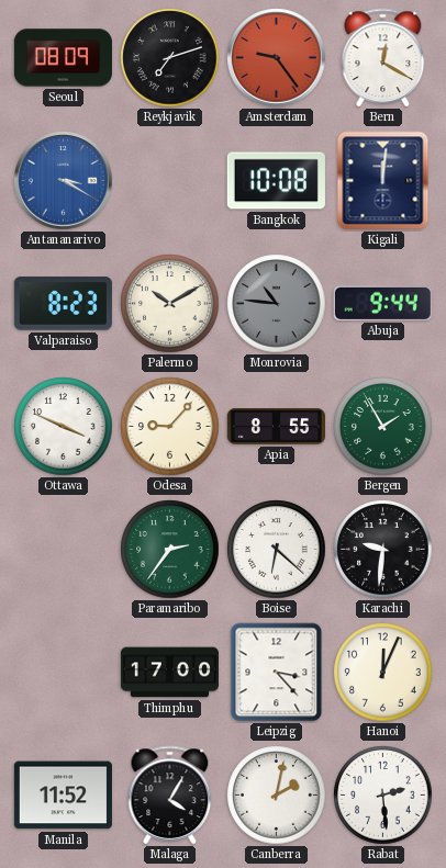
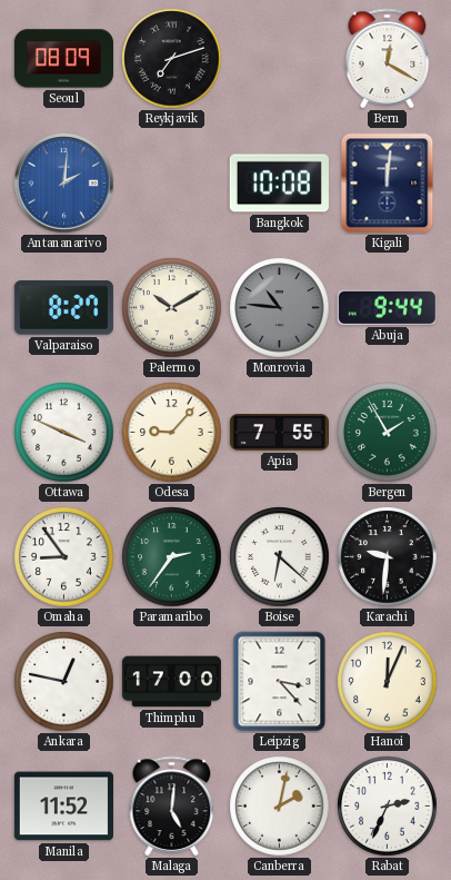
Amsterdam: 9:24 -> none (277, 58)
Antananarivo: 3:20 -> 2:01 (64, 184)
Valparaiso: 8:23 -> 8:27 (63, 308)
Apia: 8:55 -> 7:55 (279, 433)
Omaha: none -> 8:54 (64, 557)
Ankara: none -> 12:47 (64, 682)
Malaga: 4:05 -> 5:01 (172, 805)
Rabat: 2:29 -> 2:34 (388, 807)
